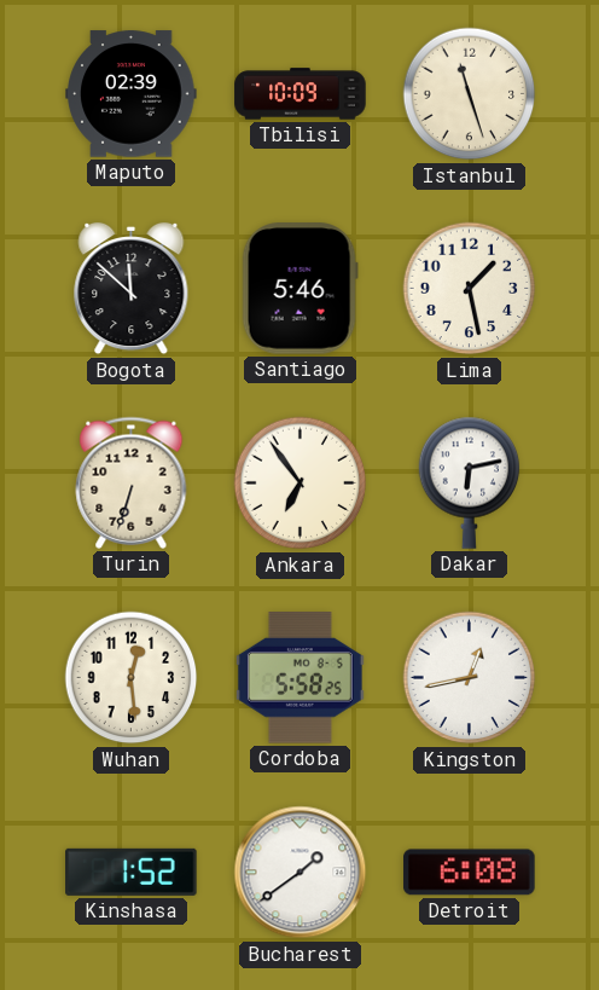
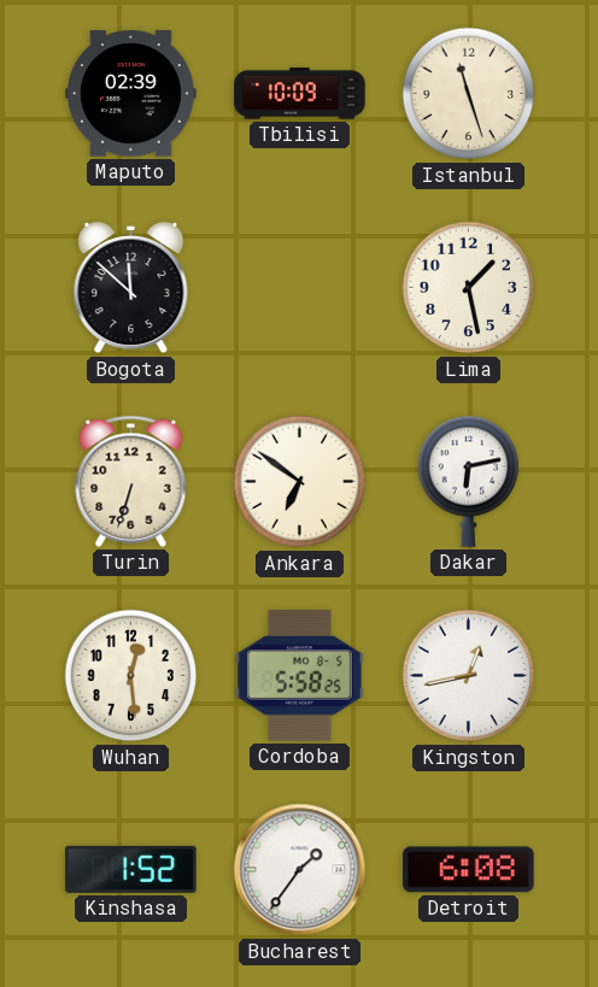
Santiago: 5:46 -> none (299, 289)
Ankara: 6:54 -> 6:51 (300, 482)
Bucharest: 1:39 -> 1:36 (300, 870)
